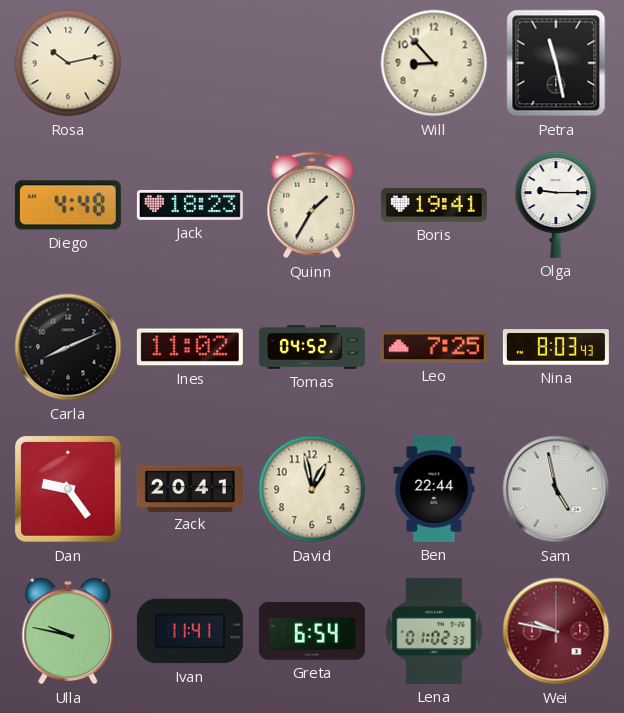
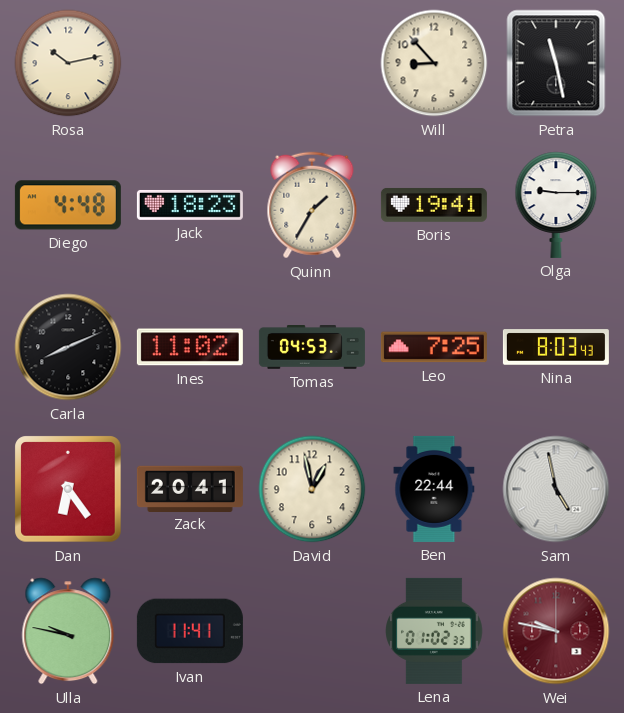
Tomas: 04:52 -> 04:53 (312, 348)
Dan: 9:24 -> 6:24 (68, 489)
Greta: 6:54 -> none (312, 631)
